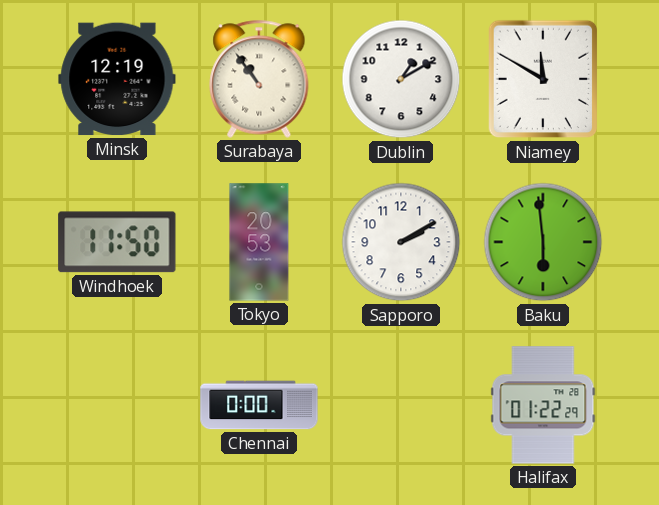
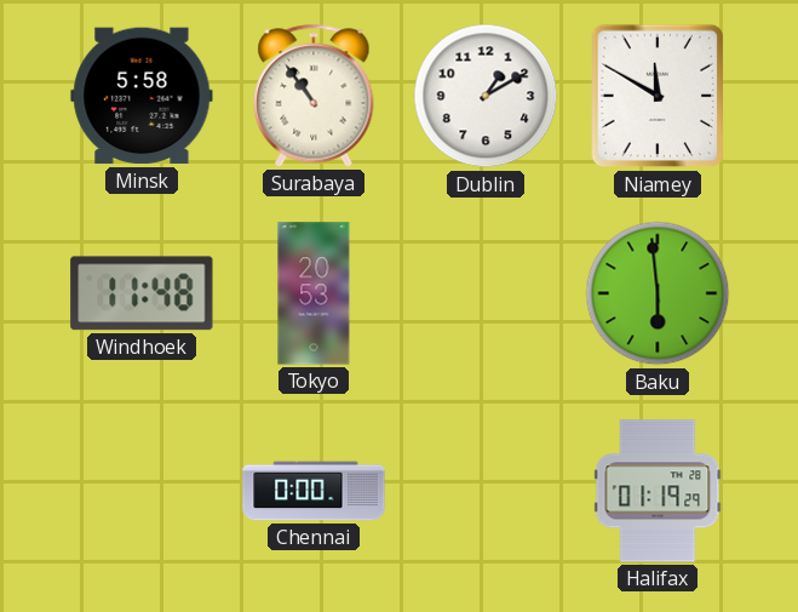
Minsk: 12:19 -> 5:58 (142, 96)
Windhoek: 11:50 -> 11:48 (142, 293)
Sapporo: 2:10 -> none (401, 242)
Halifax: 01:22 -> 01:19 (658, 491)
